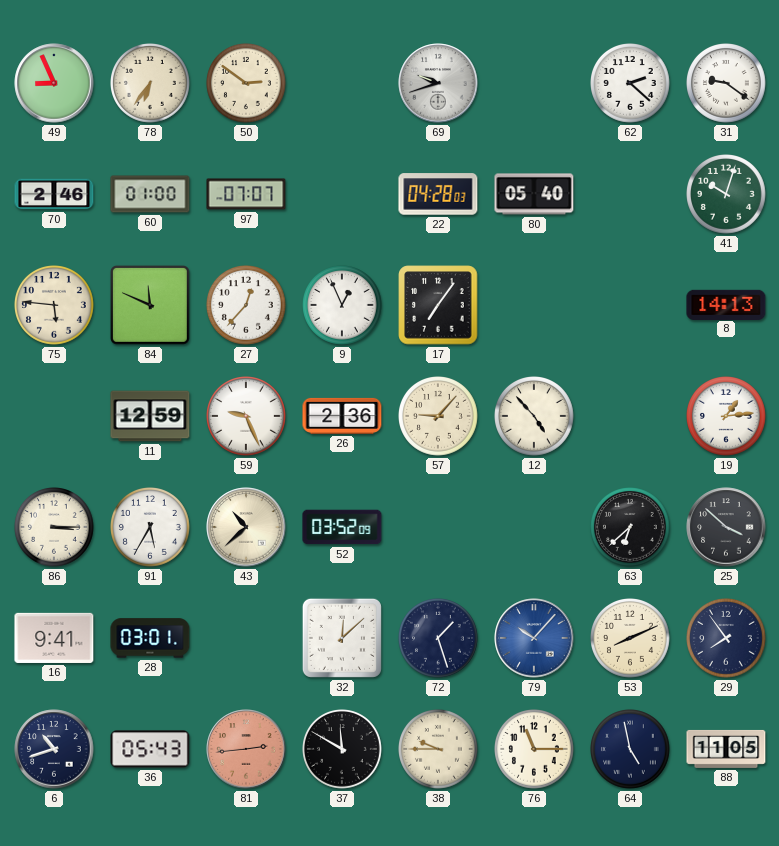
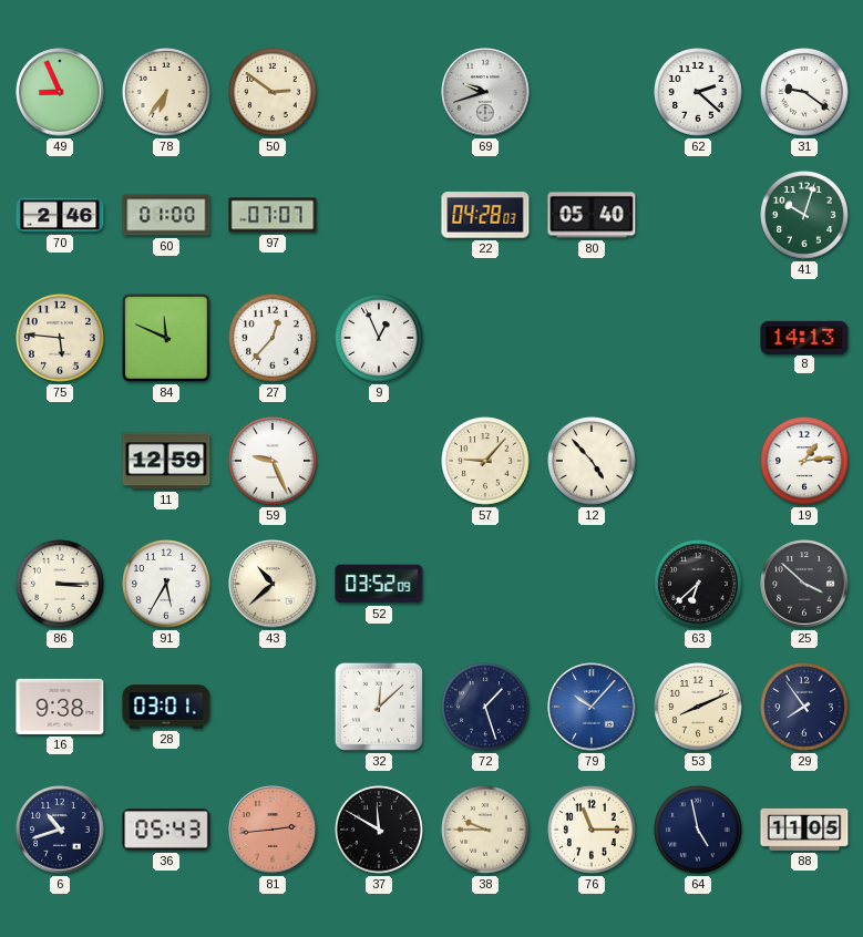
17: 7:06 -> none (438, 305)
26: 2:36 -> none (342, 416)
16: 9:41 -> 9:38 (60, 707)
